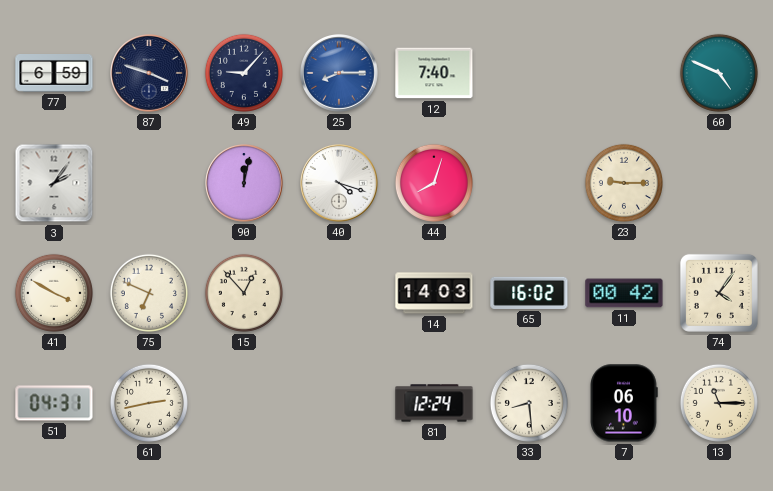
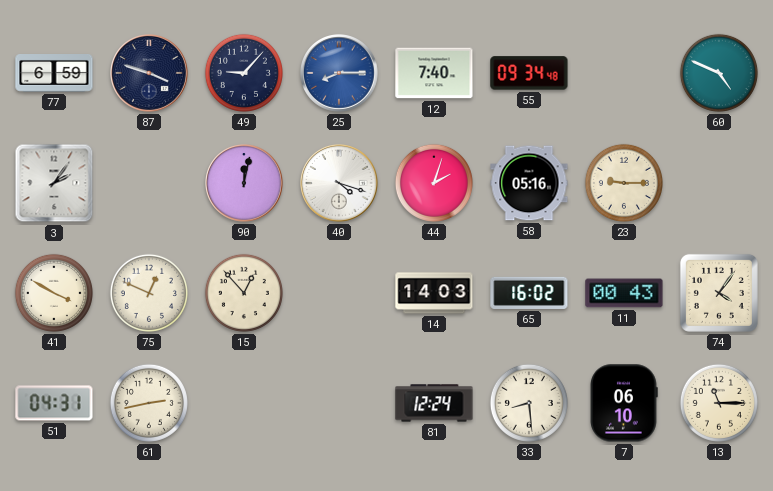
55: none -> 09:34 (529, 73)
44: 8:03 -> 2:03 (434, 183)
58: none -> 05:16 (529, 183)
75: 6:49 -> 12:49 (149, 293)
11: 00:42 -> 00:43 (624, 293)
